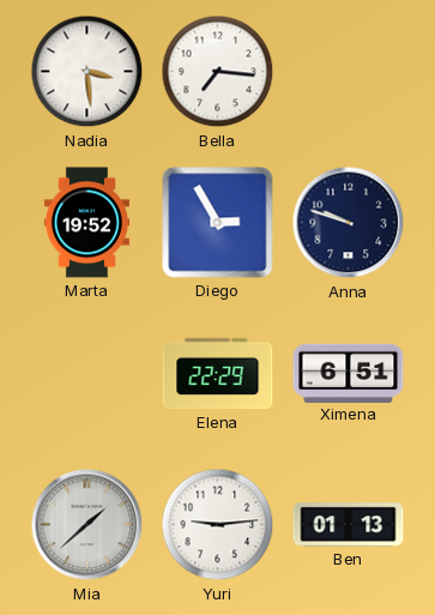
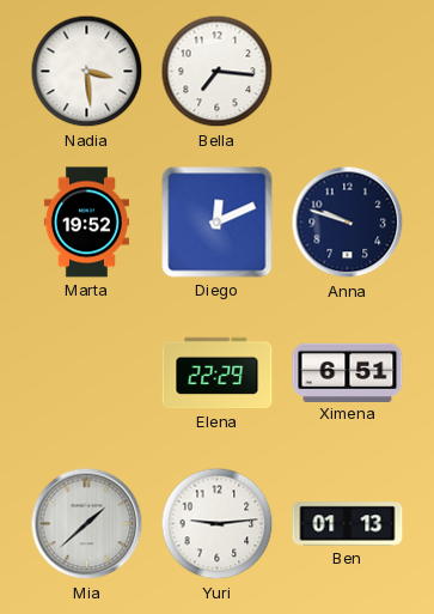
Diego: 2:55 -> 12:11 (218, 223)
